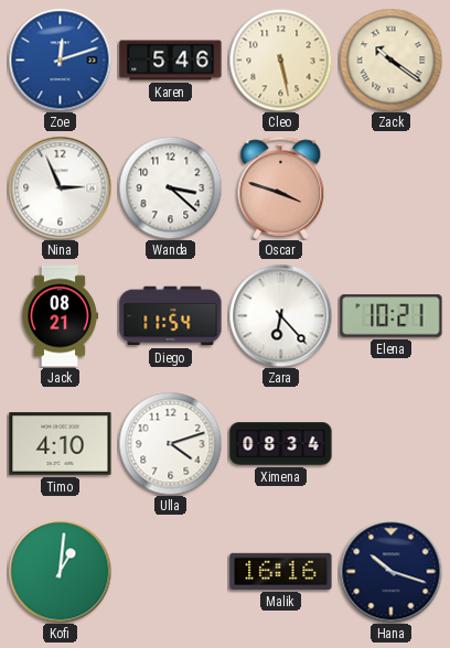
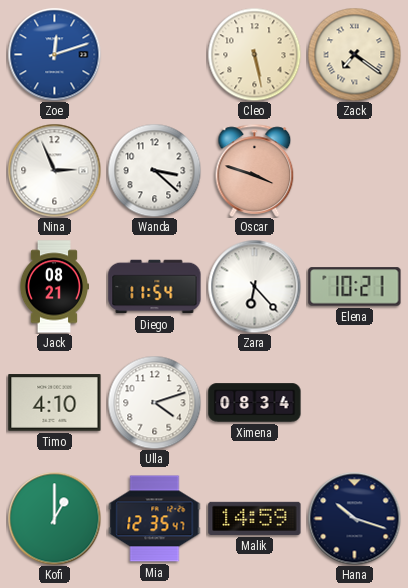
Karen: 5:46 -> none (171, 61)
Zack: 10:21 -> 7:21 (354, 54)
Kofi: 1:01 -> 1:00 (54, 518)
Mia: none -> 12:35 (155, 519)
Malik: 16:16 -> 14:59 (255, 518)
